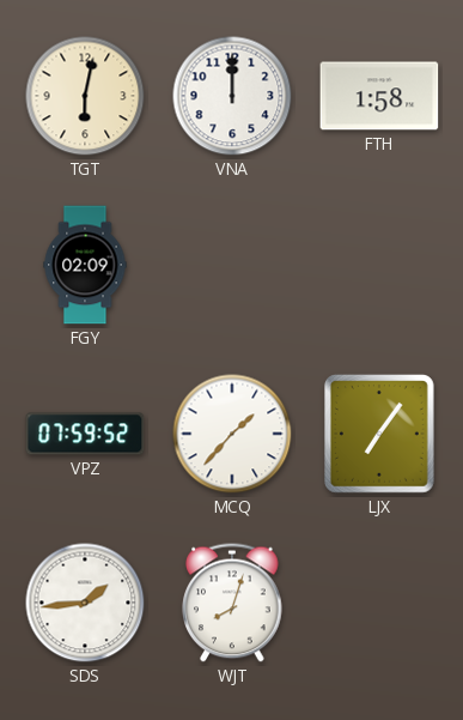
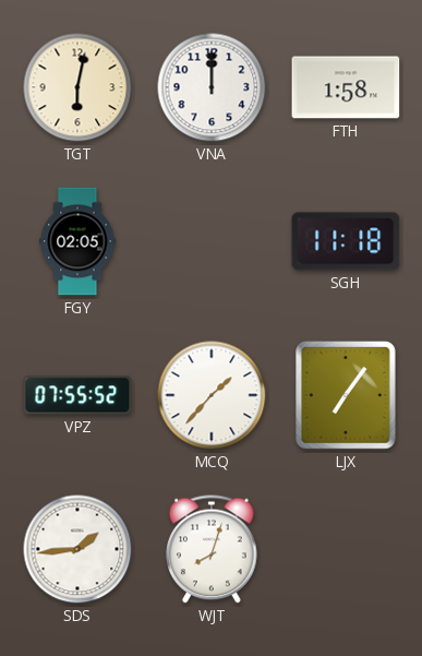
FGY: 02:09 -> 02:05 (77, 241)
SGH: none -> 11:18 (346, 241)
VPZ: 07:59 -> 07:55 (77, 395)
